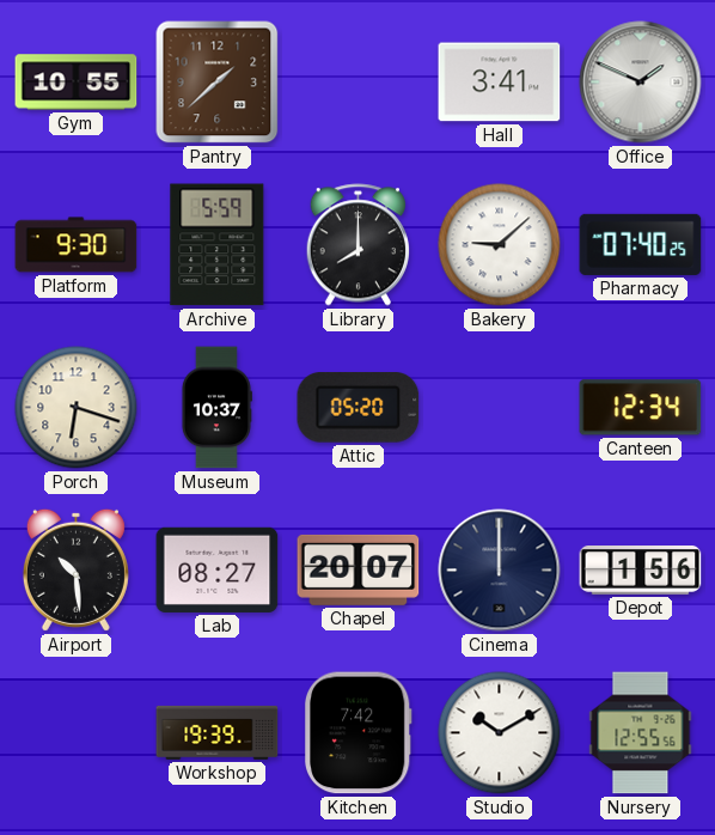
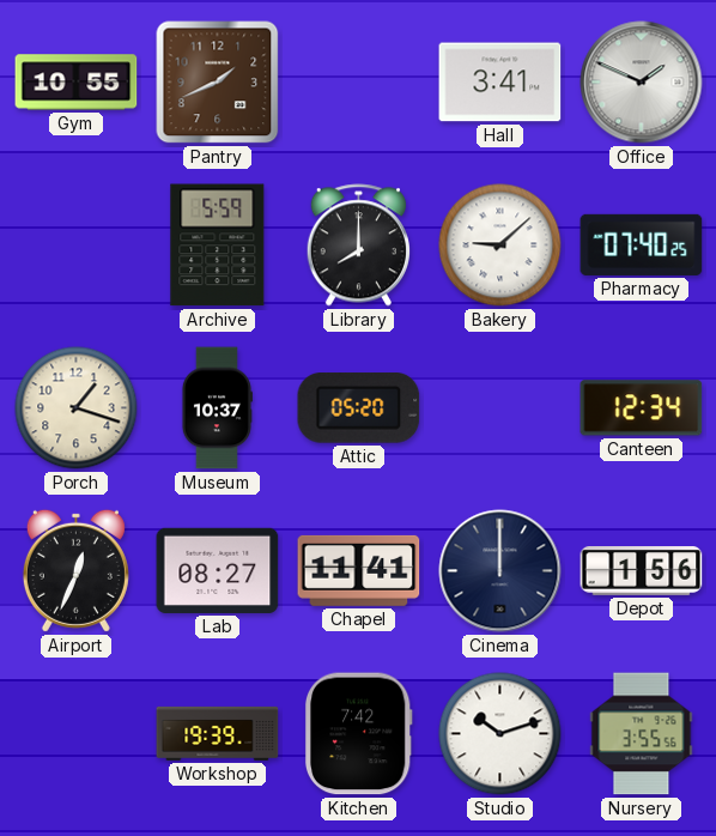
Pantry: 1:38 -> 1:41 (218, 83)
Platform: 9:30 -> none (77, 245)
Porch: 6:18 -> 1:18 (77, 408)
Airport: 10:29 -> 12:34 (75, 570)
Chapel: 20:07 -> 11:41 (359, 570)
Studio: 10:10 -> 10:12 (500, 734)
Nursery: 12:55 -> 3:55 (642, 734)
